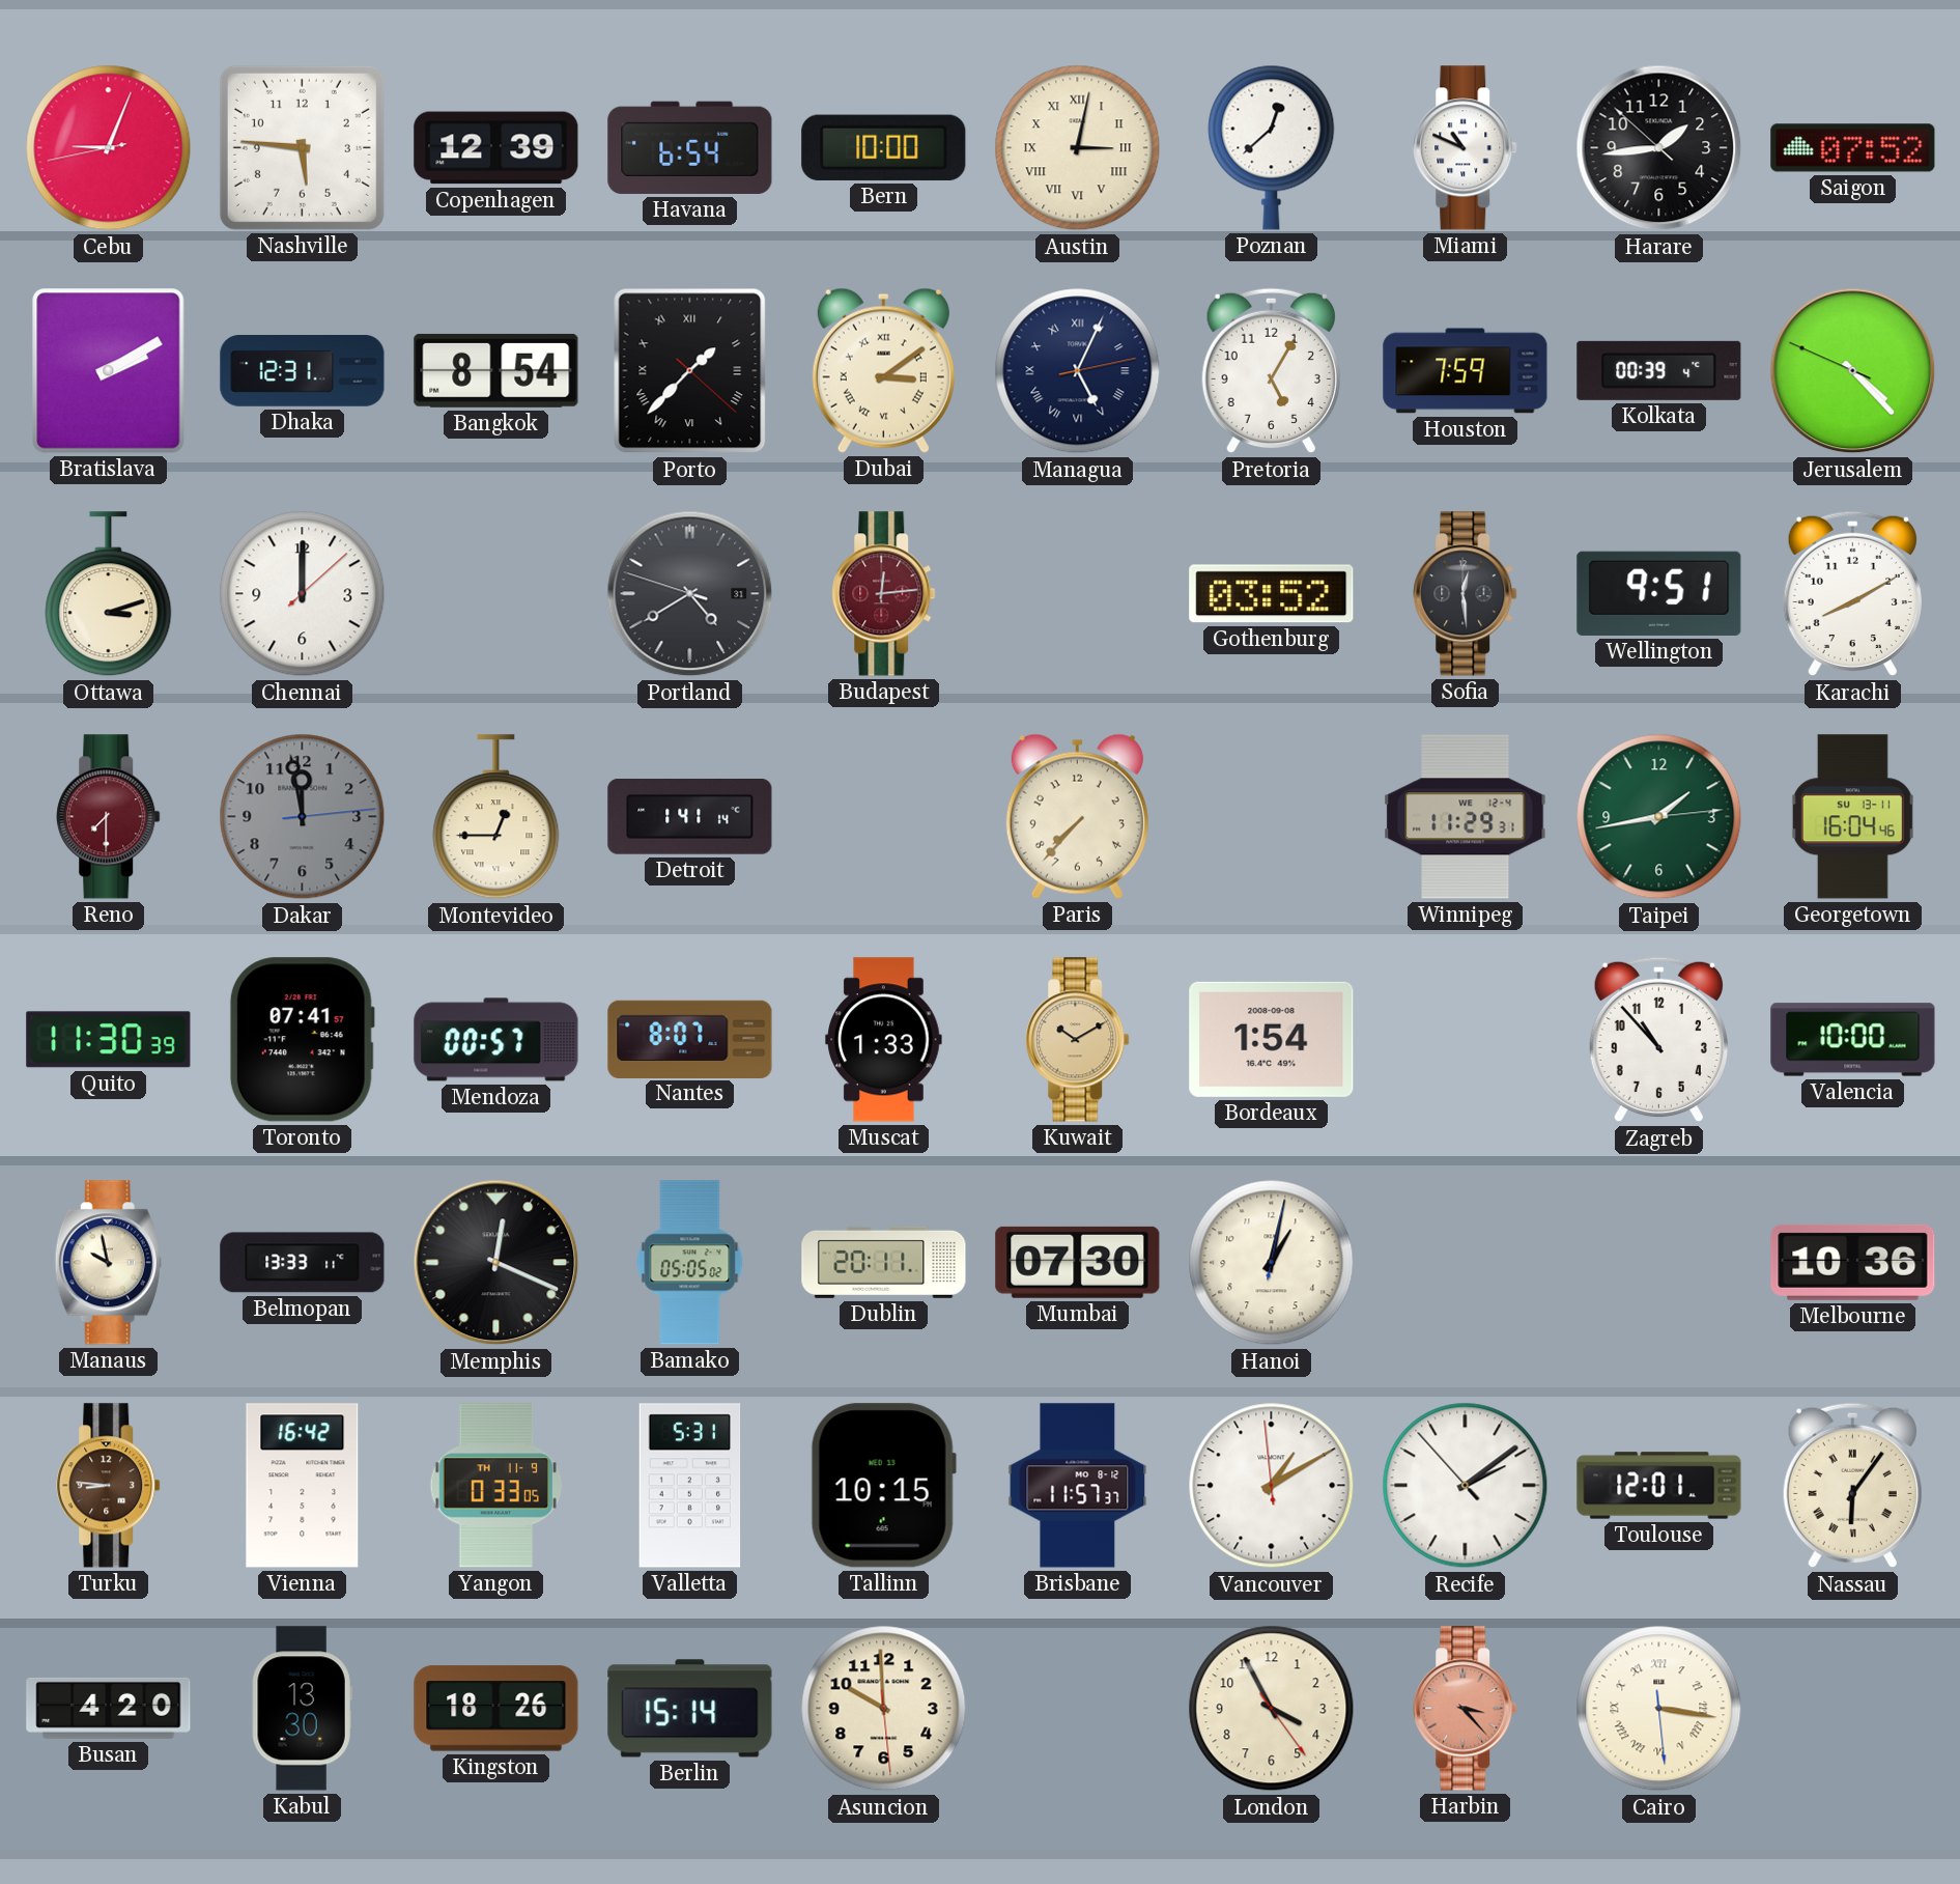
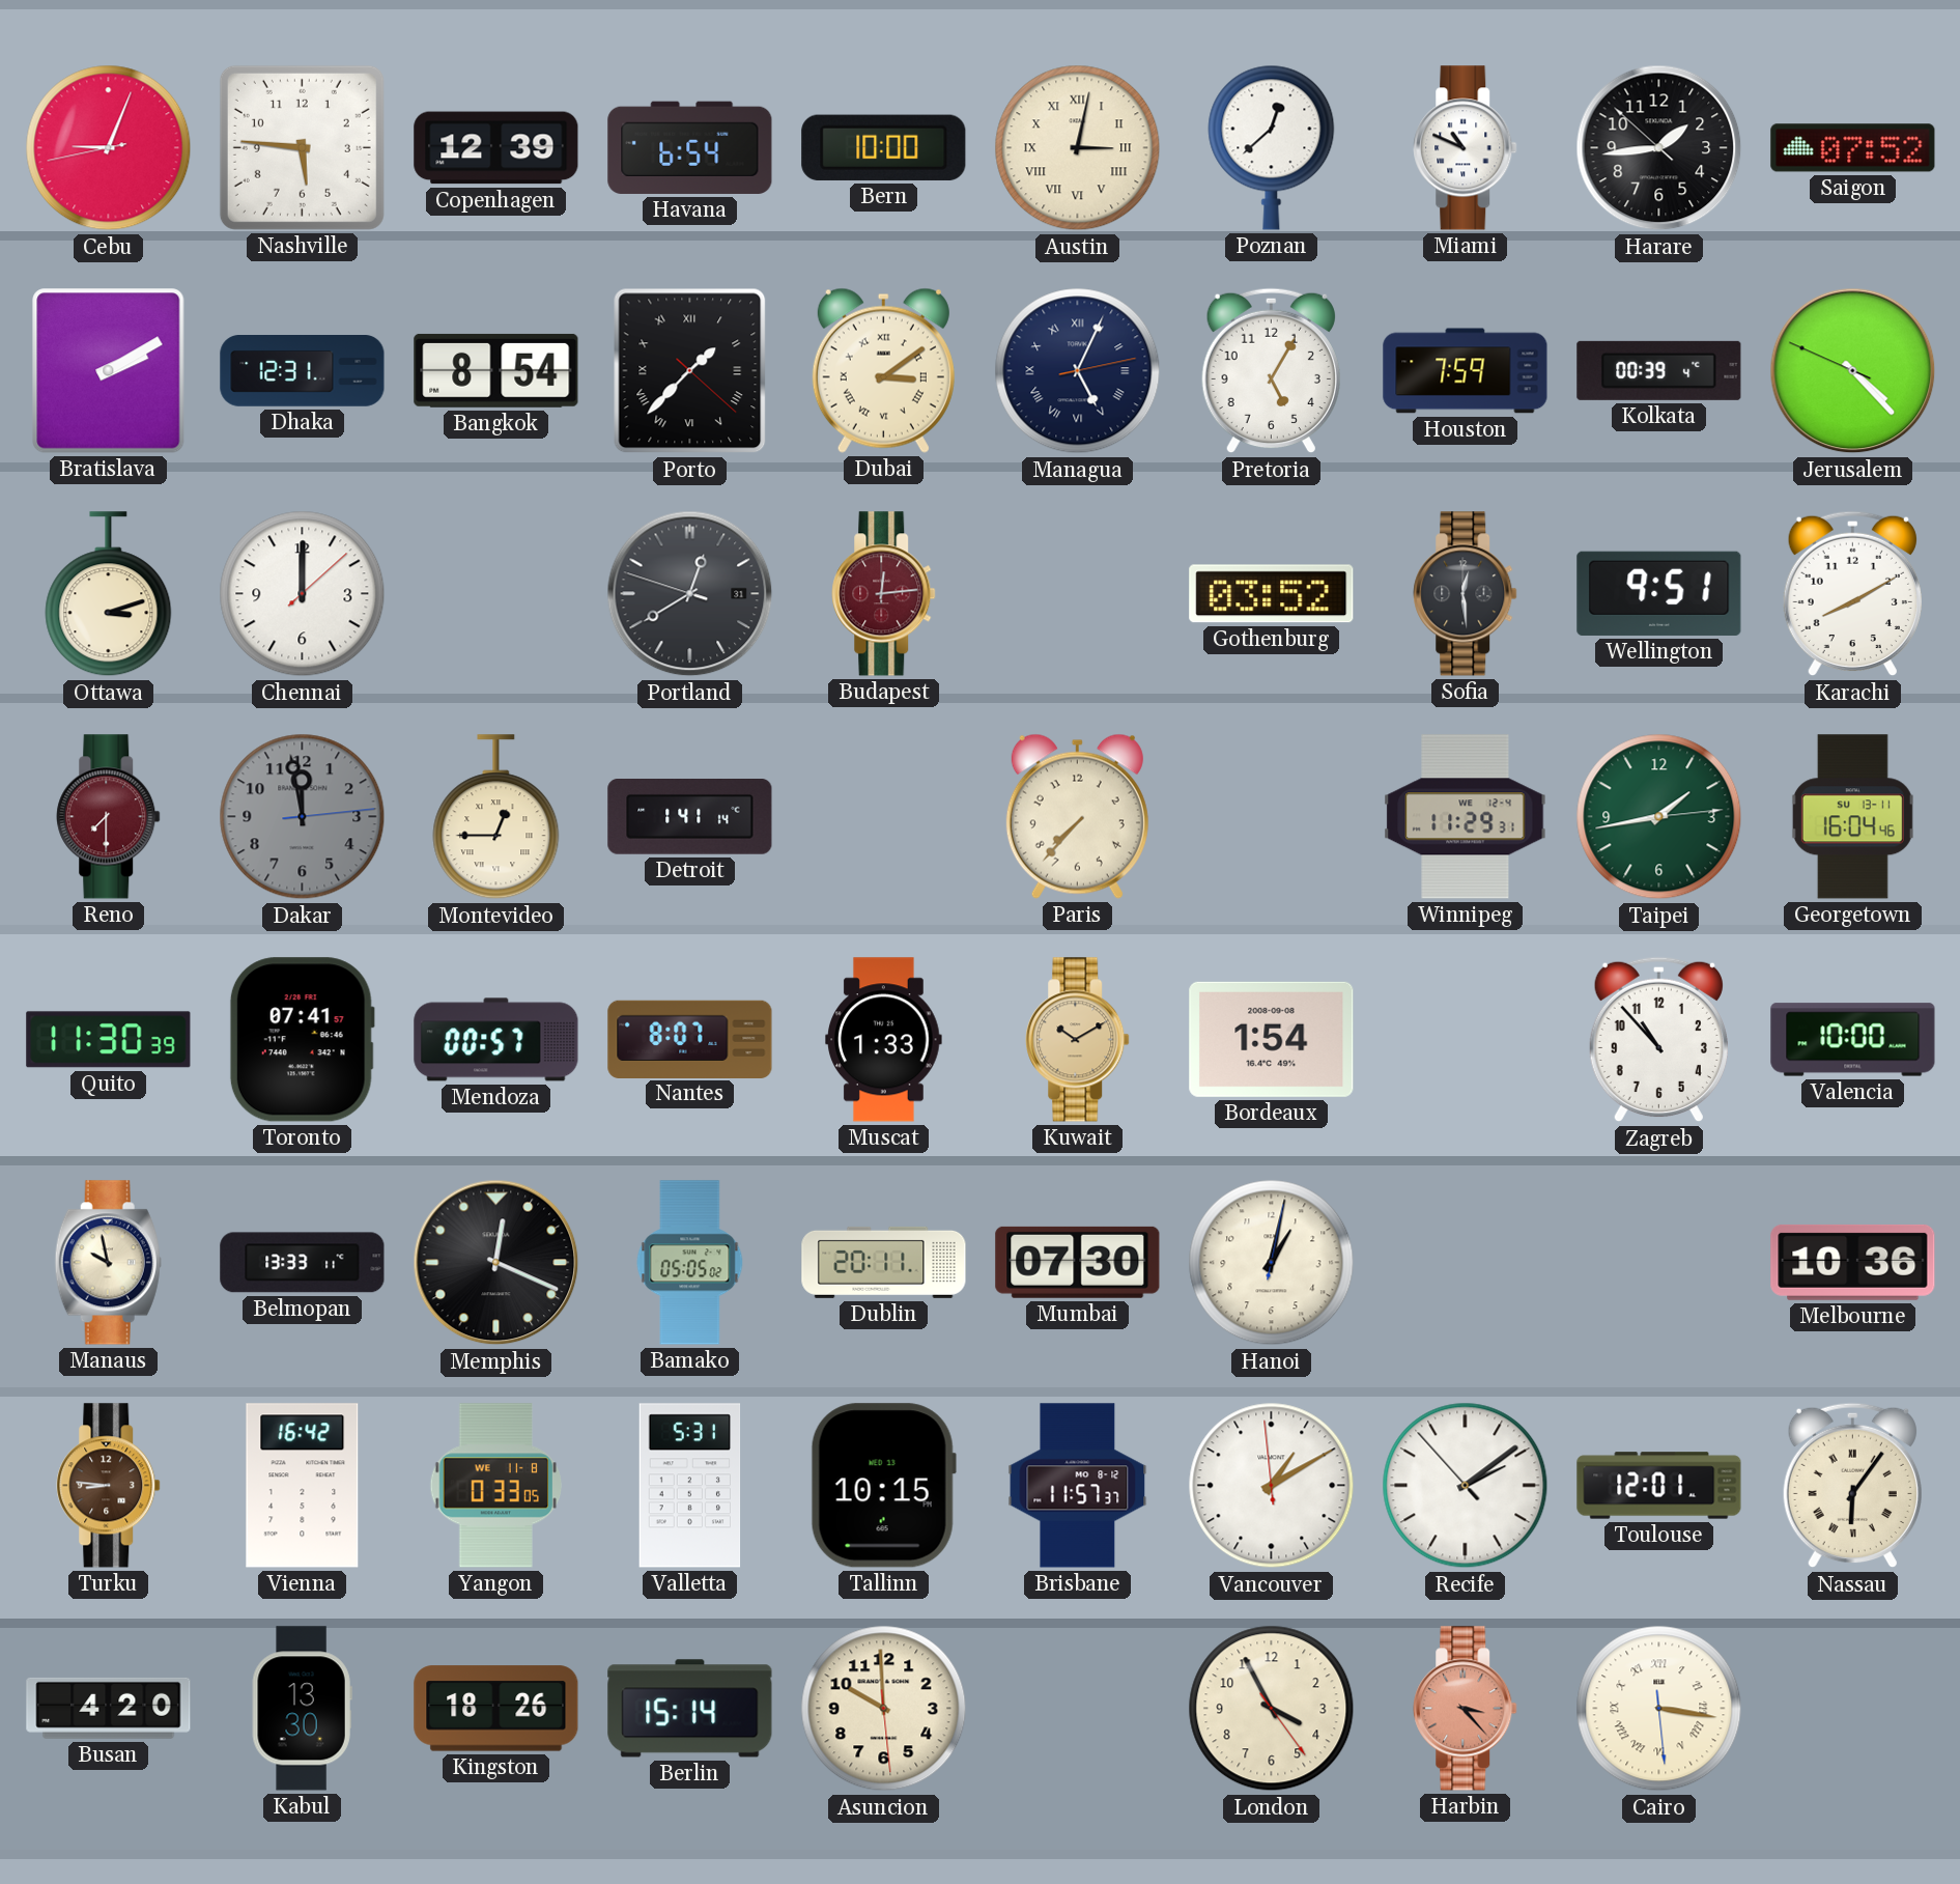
Portland: 4:39 -> 12:39 (690, 594)
Yangon date: TH 11-9 -> WE 11-8 (495, 1486)
